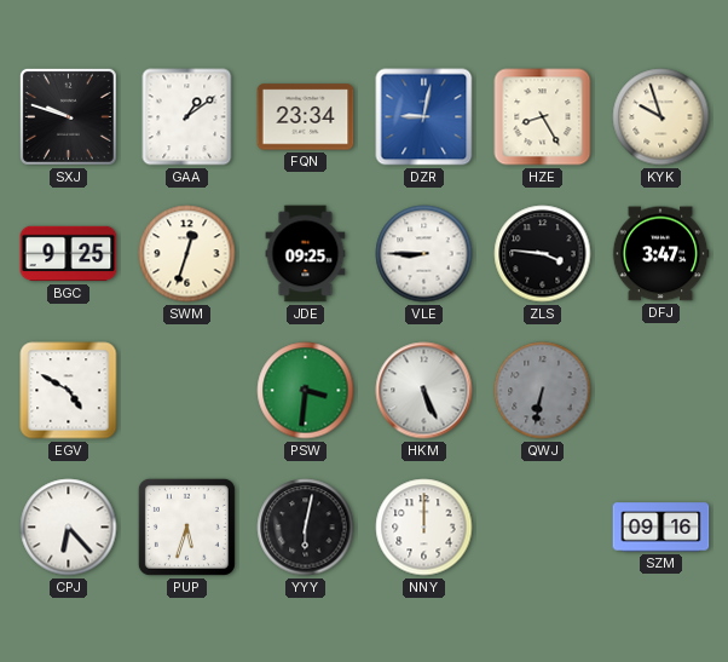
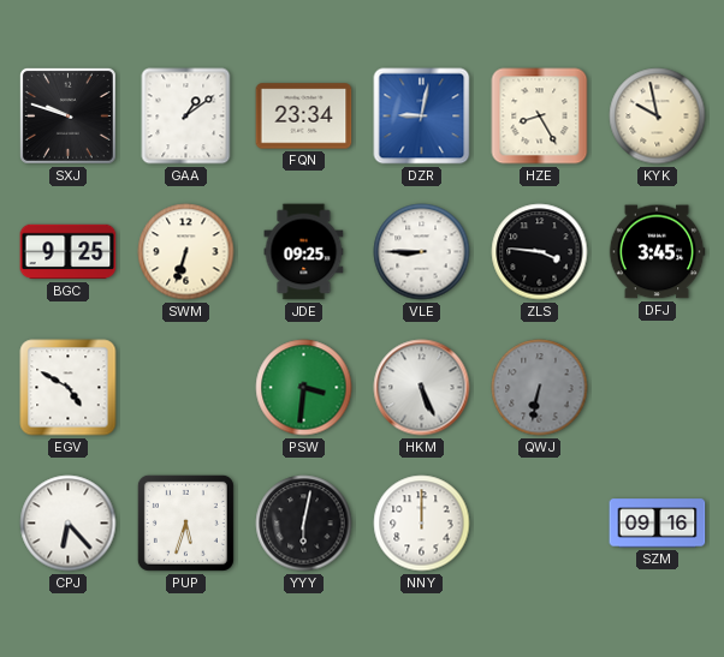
KYK: 9:57 -> 9:58 (658, 117)
SWM: 12:33 -> 6:33 (186, 252)
DFJ: 3:47 -> 3:45 (657, 252)
